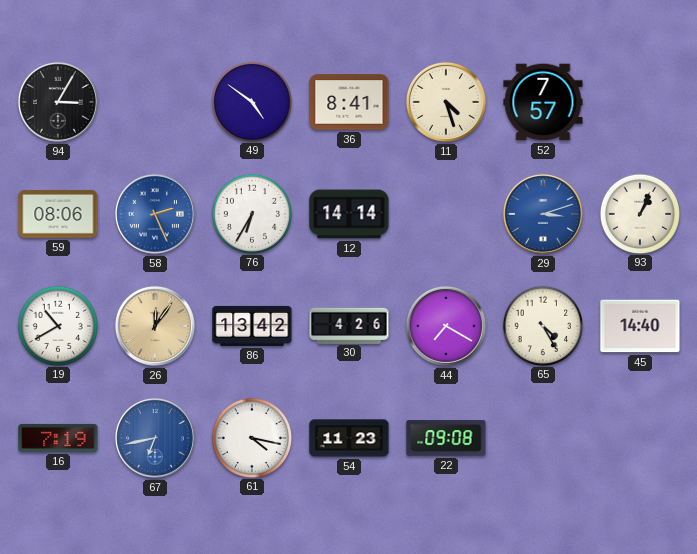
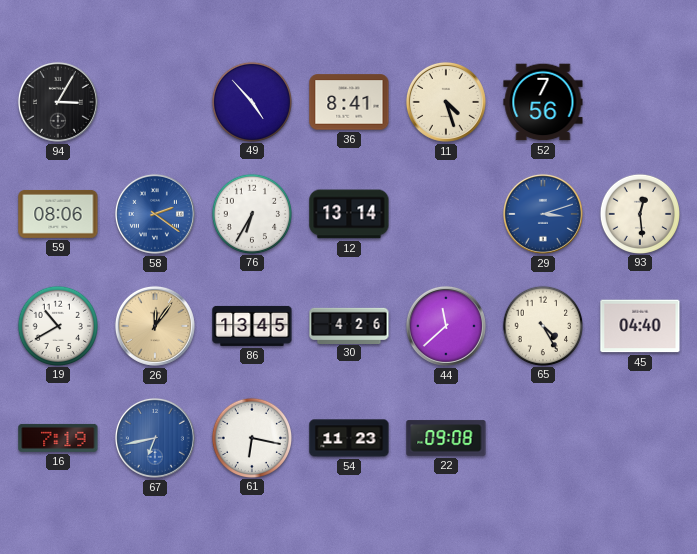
49: 4:51 -> 4:53 (251, 101)
52: 7:57 -> 7:56 (543, 102)
58: 2:26 -> 2:21 (155, 214)
12: 14:14 -> 13:14 (349, 214)
93: 1:04 -> 12:29 (639, 213)
86: 13:42 -> 13:45 (252, 326)
44: 7:20 -> 11:38 (446, 326)
45: 14:40 -> 04:40 (640, 326)
61: 4:17 -> 6:17 (251, 437)
